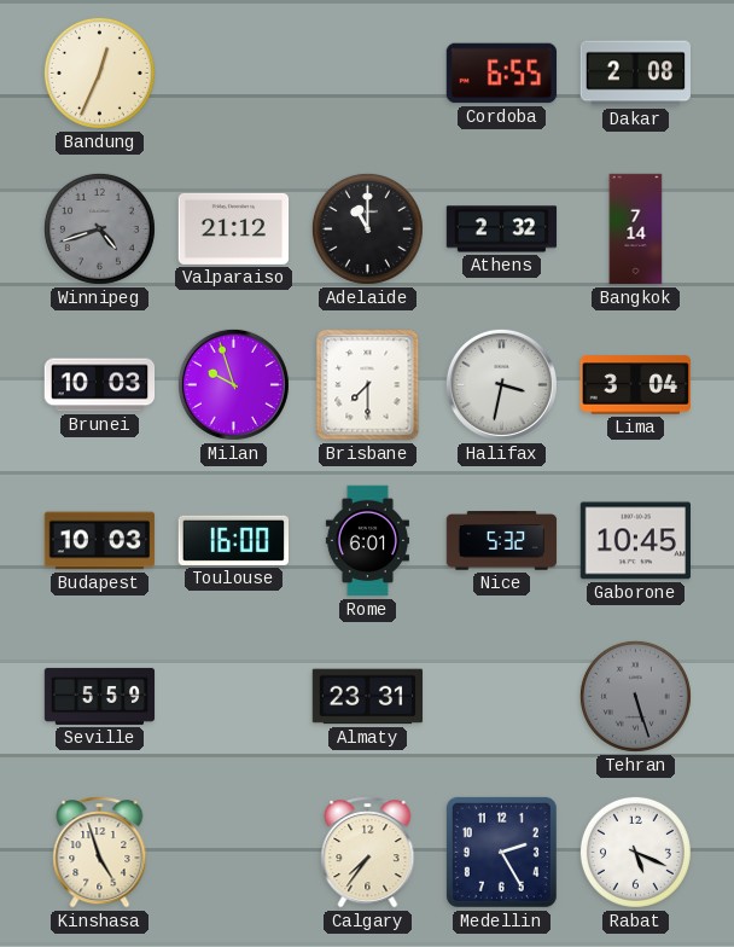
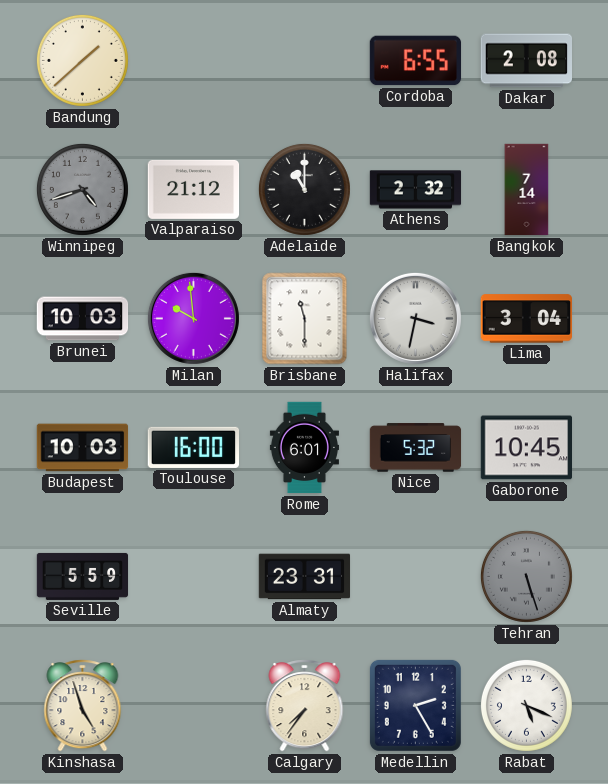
Bandung: 12:34 -> 1:38 (82, 60)
Milan: 9:57 -> 9:59 (193, 318)
Brisbane: 7:30 -> 11:30 (305, 319)
